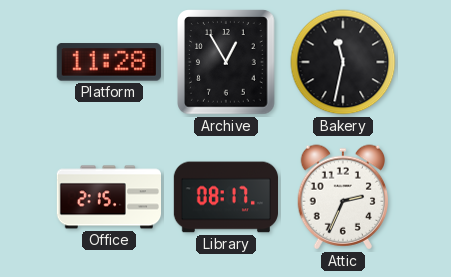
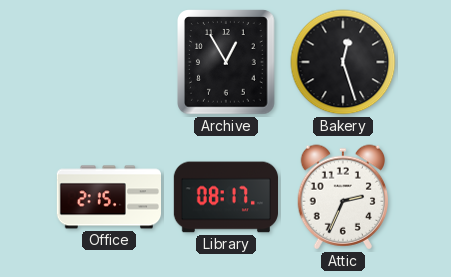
Platform: 11:28 -> none (109, 62)
Bakery: 11:32 -> 12:27 (343, 62)
